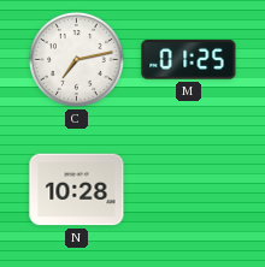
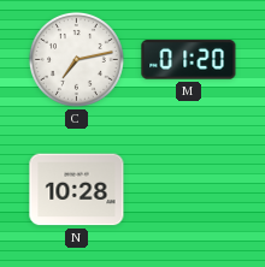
M: 01:25 -> 01:20 (189, 60)
